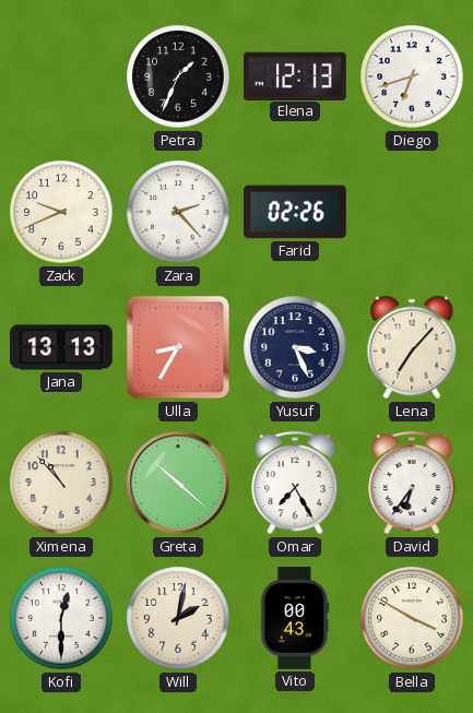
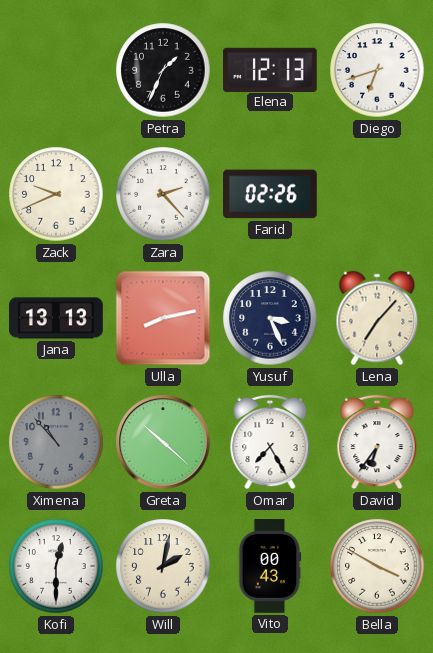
Ulla: 8:35 -> 8:13 (163, 318)
Ximena dial: cream -> grey (56, 442)
